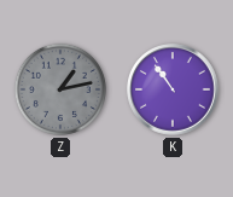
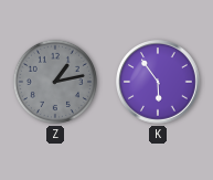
K: 10:54 -> 5:54 (158, 82)
